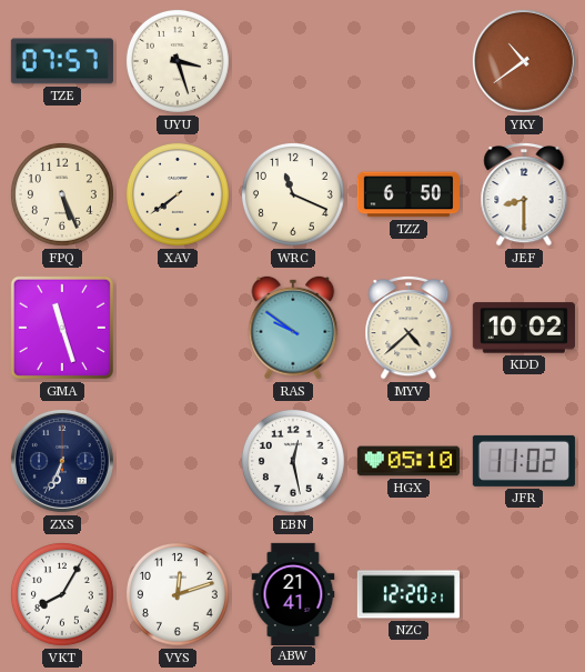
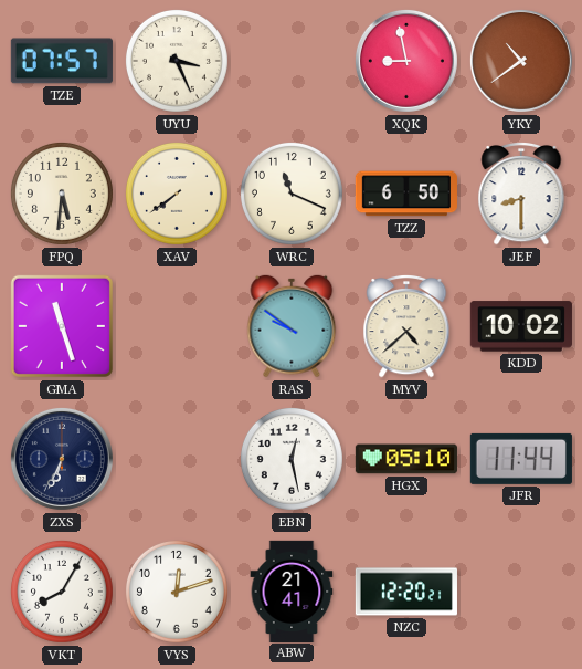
UYU: 3:27 -> 3:26 (177, 61)
XQK: none -> 8:58 (406, 61)
FPQ: 5:26 -> 5:31 (62, 194)
JFR: 11:02 -> 11:44 (521, 459)
